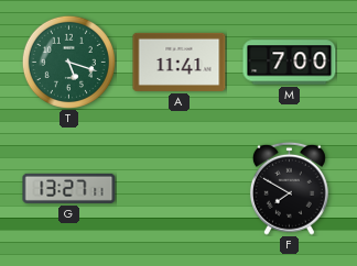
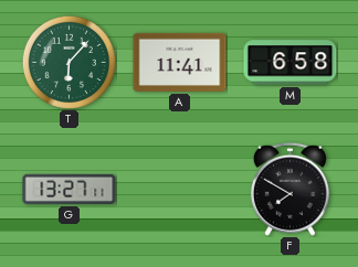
T: 5:18 -> 6:07 (69, 62)
M: 7:00 -> 6:58 (291, 63)
